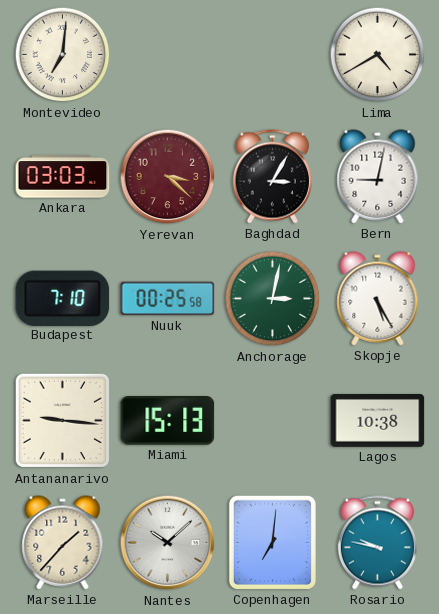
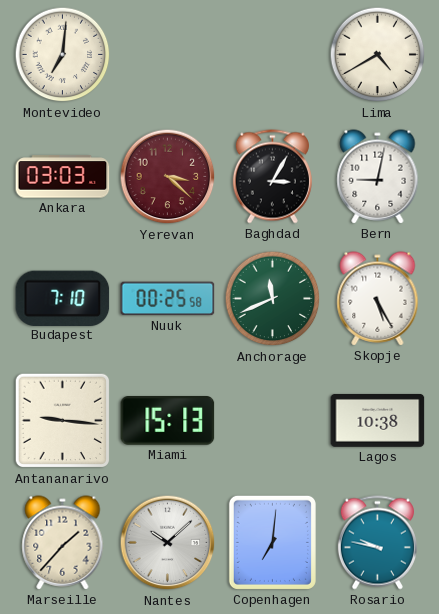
Anchorage: 3:02 -> 11:41 (273, 299)
